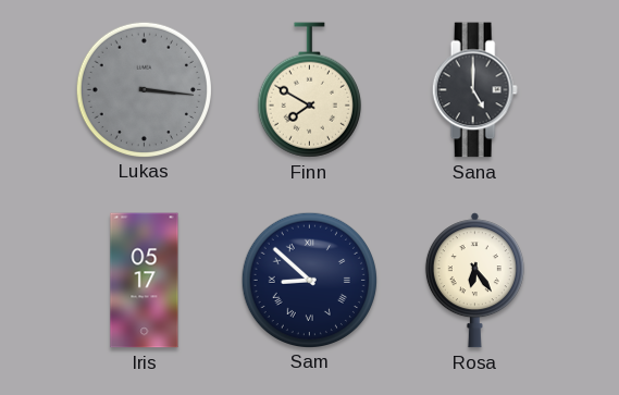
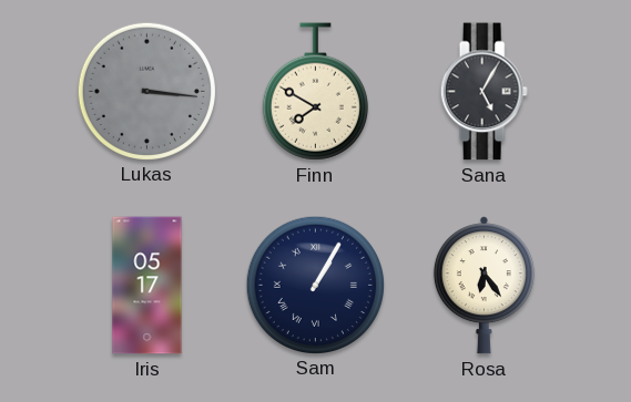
Sana: 5:00 -> 5:05 (484, 92)
Sam: 8:52 -> 1:05 (315, 285)
